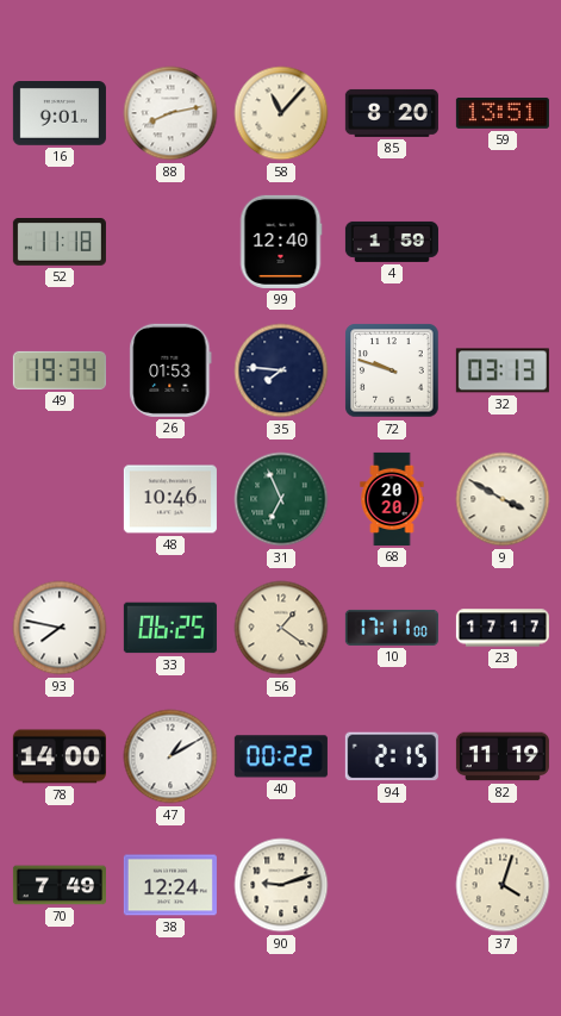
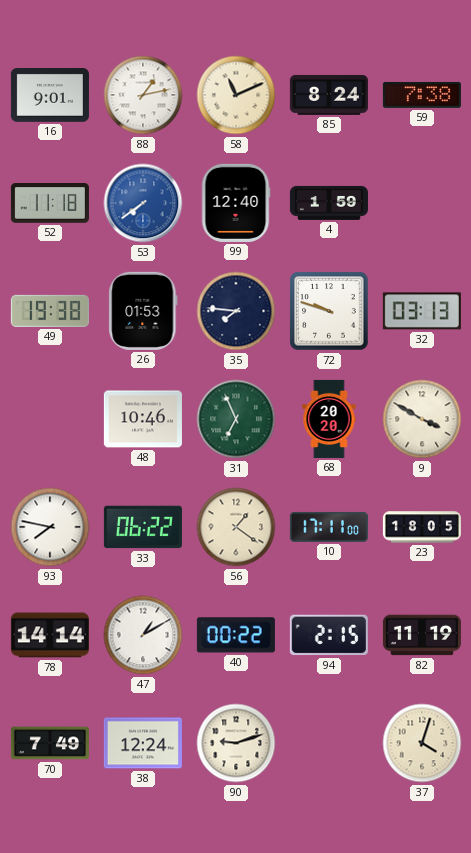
88: 8:13 -> 1:13 (143, 95)
58: 11:07 -> 11:11 (236, 95)
85: 8:20 -> 8:24 (329, 95)
59: 13:51 -> 7:38 (422, 95)
53: none -> 7:39 (143, 203)
49: 19:34 -> 19:38 (50, 311)
33: 06:25 -> 06:22 (143, 527)
23: 17:17 -> 18:05 (422, 527)
78: 14:00 -> 14:14 (50, 635)
